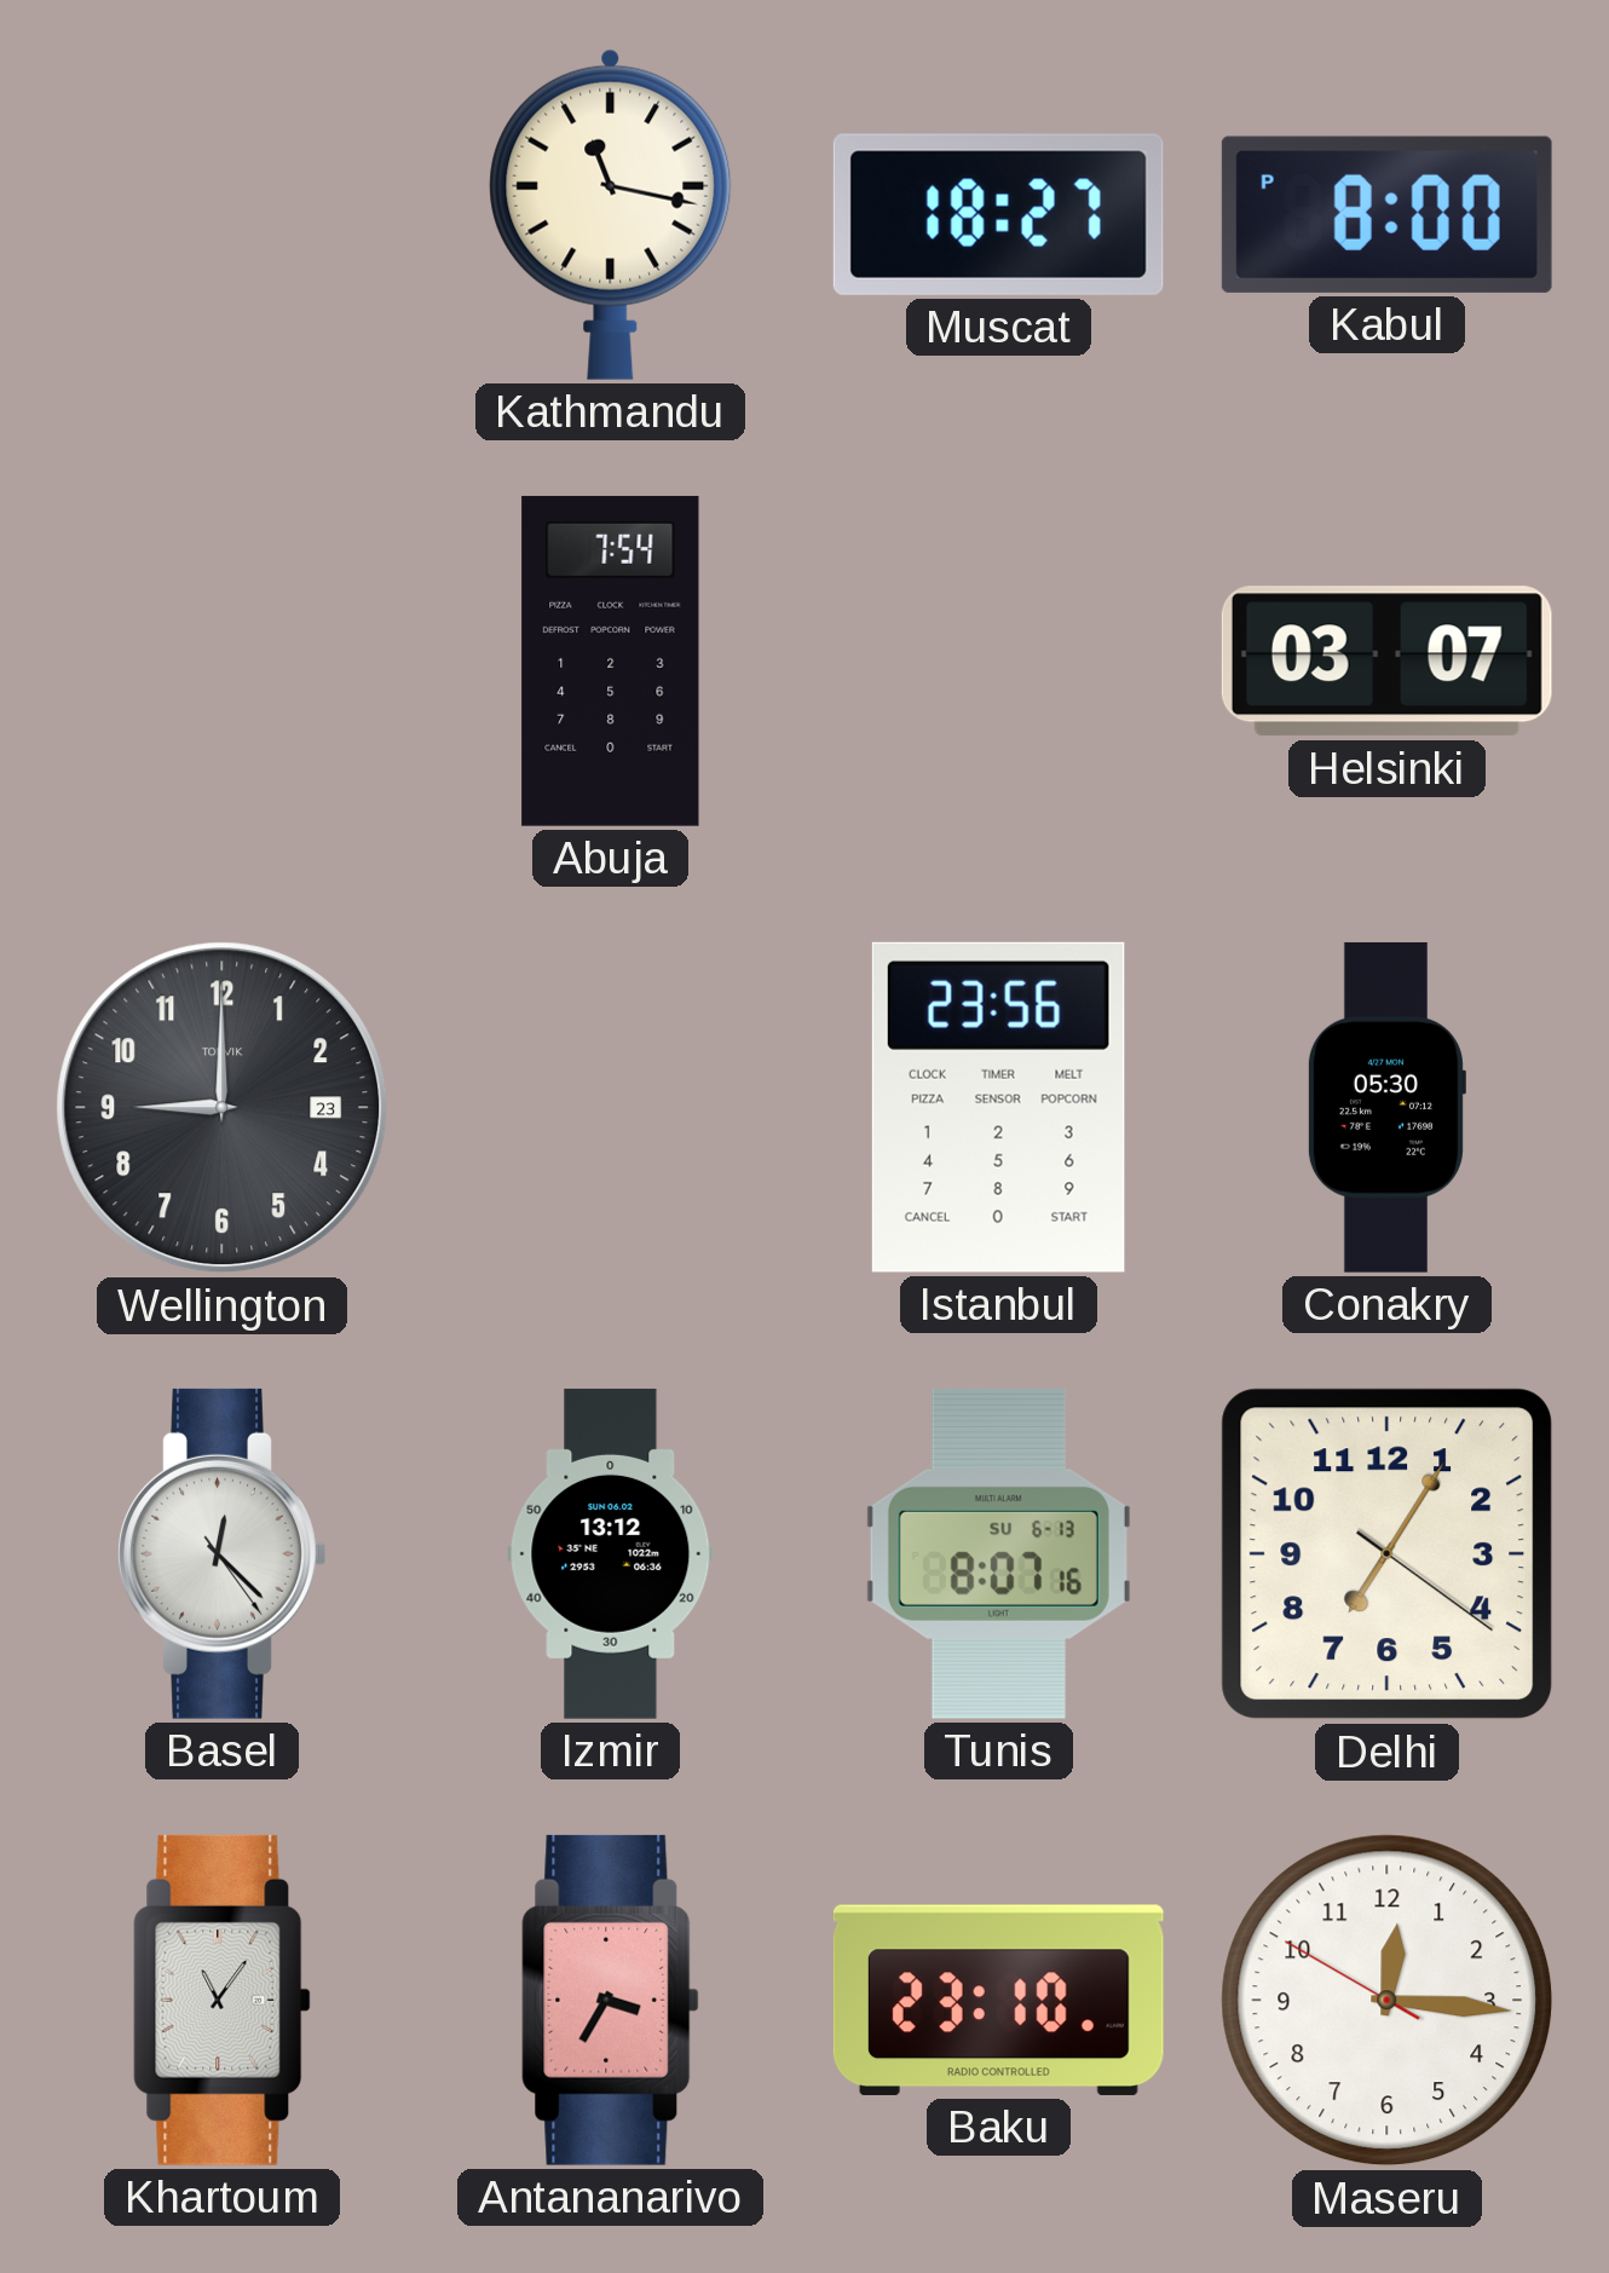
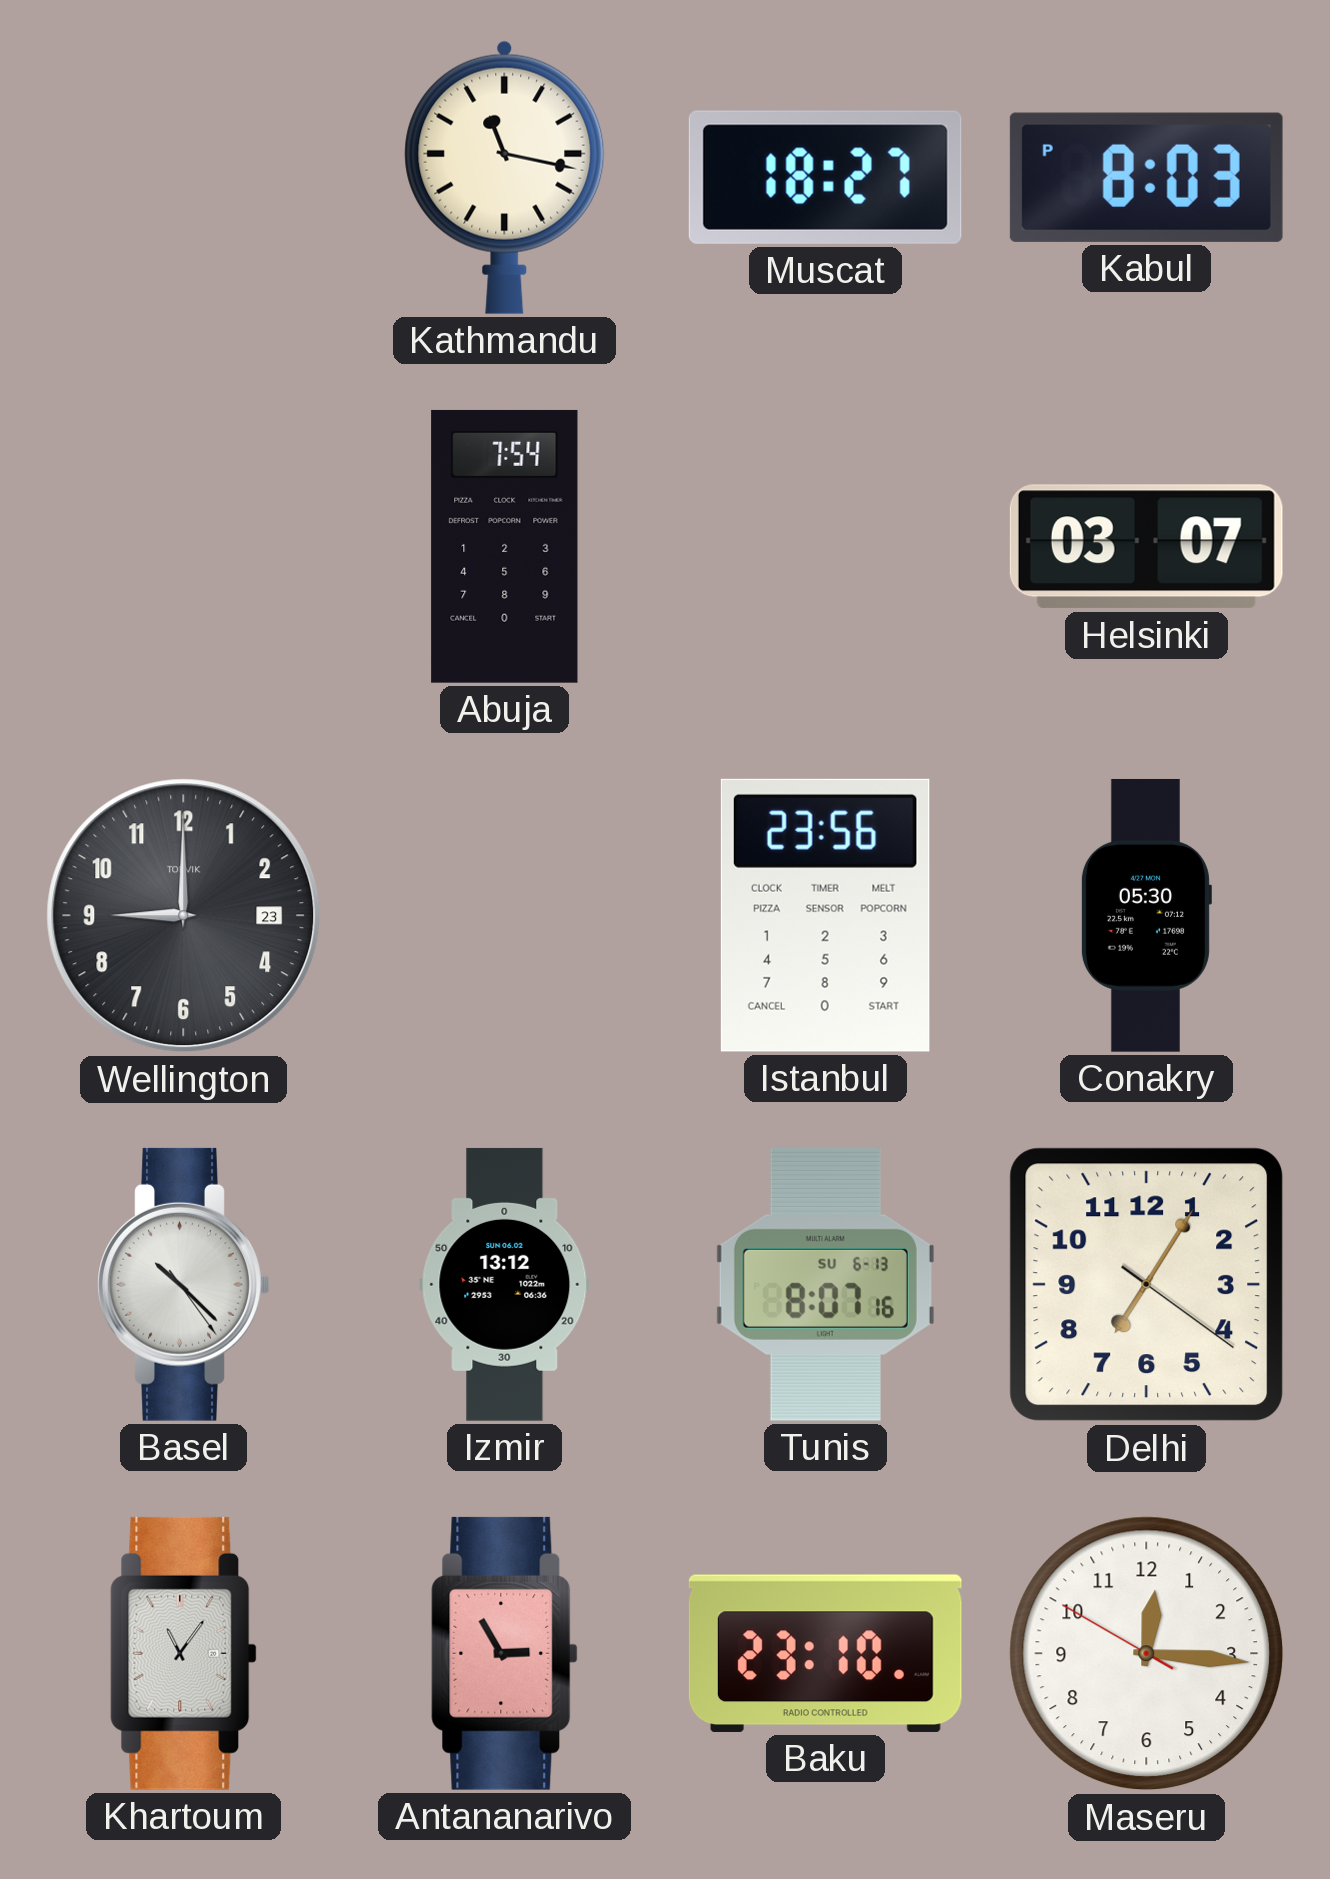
Kabul: 8:00 -> 8:03 (1146, 177)
Basel: 12:22 -> 10:22 (184, 1284)
Antananarivo: 3:35 -> 2:55 (505, 1653)
